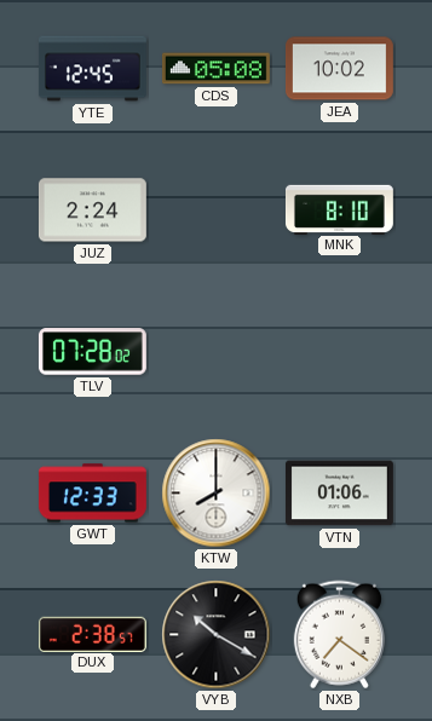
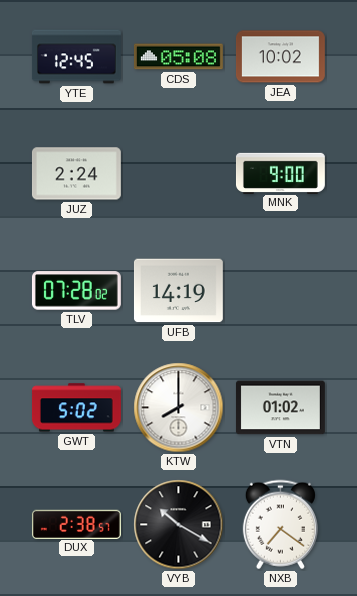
MNK: 8:10 -> 9:00 (280, 173)
UFB: none -> 14:19 (178, 291)
GWT: 12:33 -> 5:02 (76, 408)
VTN: 01:06 -> 01:02 (280, 408)
